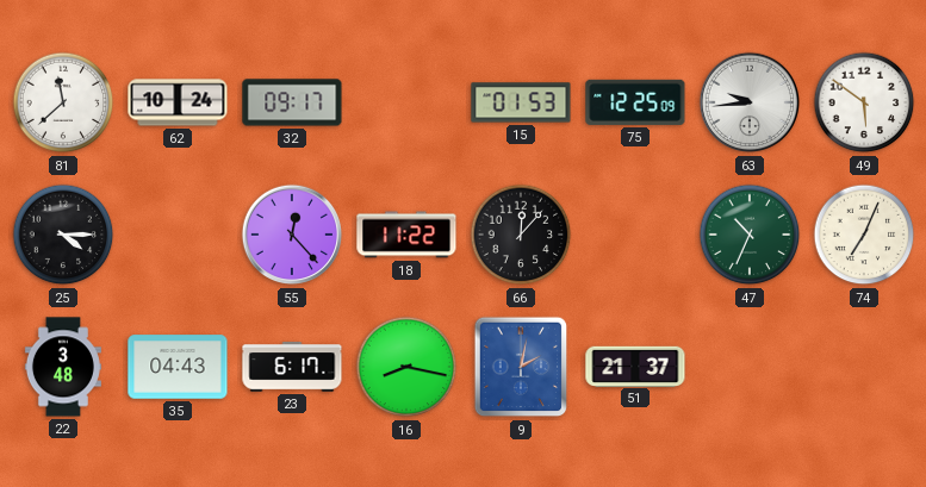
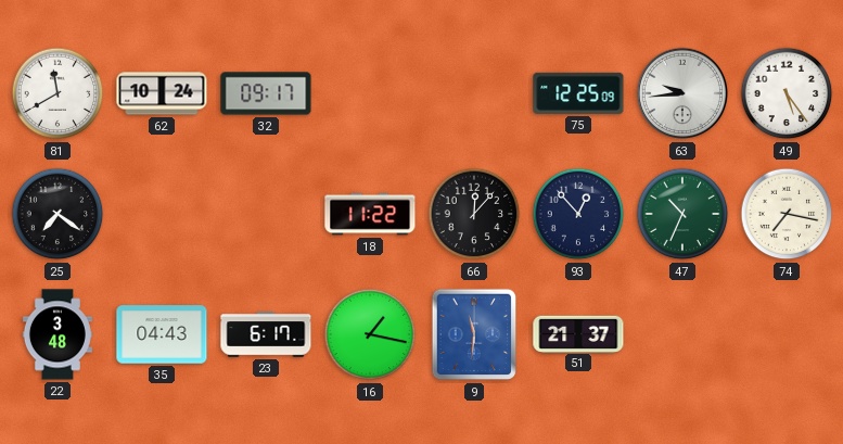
81: 11:38 -> 11:40 (58, 93)
15: 01:53 -> none (521, 102)
49: 5:51 -> 5:24 (787, 93)
25: 4:15 -> 7:21 (58, 214)
55: 12:23 -> none (292, 235)
93: none -> 12:53 (578, 214)
74: 7:04 -> 7:17 (787, 214)
16: 8:17 -> 1:17 (370, 334)
9: 2:02 -> 11:31 (474, 334)
